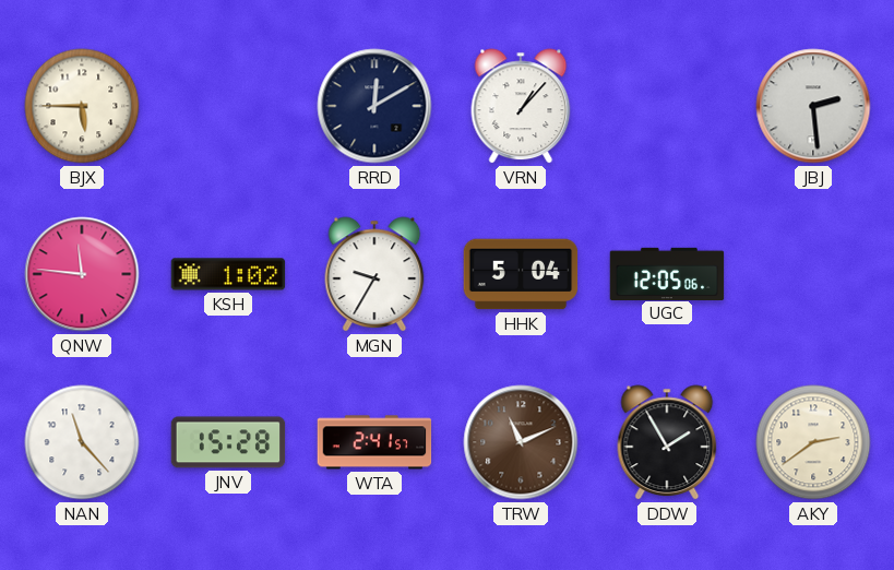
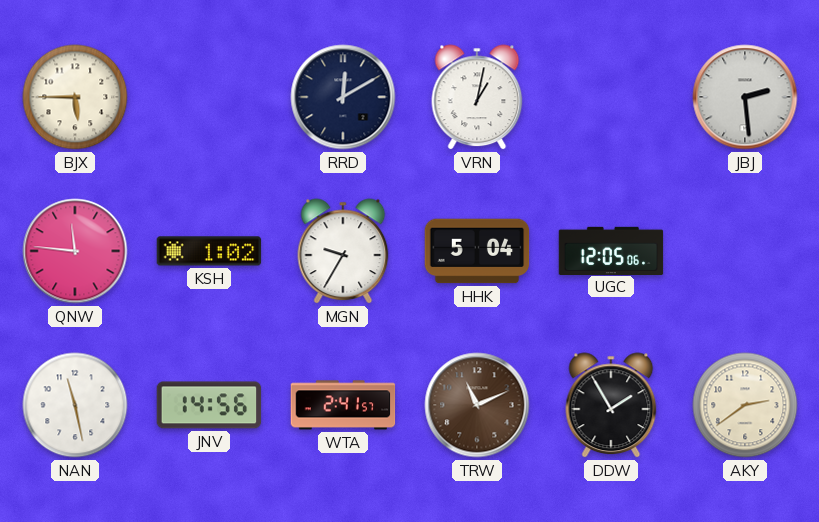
VRN: 1:07 -> 1:02 (477, 97)
NAN: 11:23 -> 11:28 (75, 405)
JNV: 15:28 -> 14:56 (209, 405)
